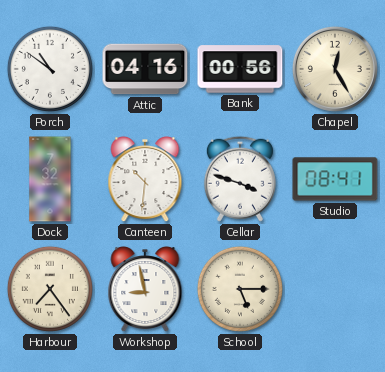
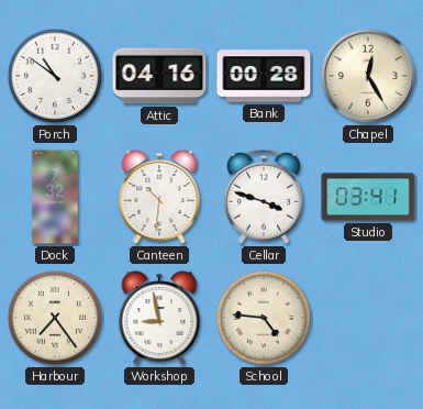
Bank: 00:56 -> 00:28 (264, 76)
Studio: 08:41 -> 03:41 (368, 197)
School: 5:15 -> 4:46 (264, 318)
